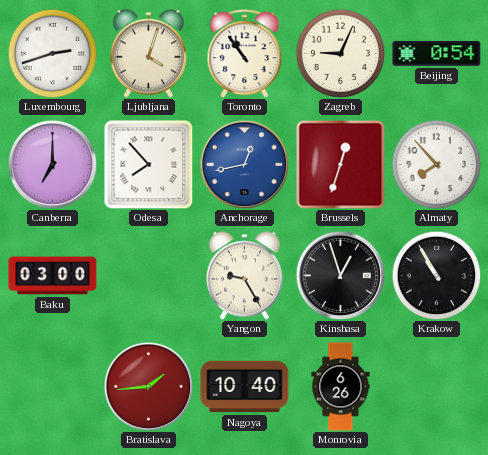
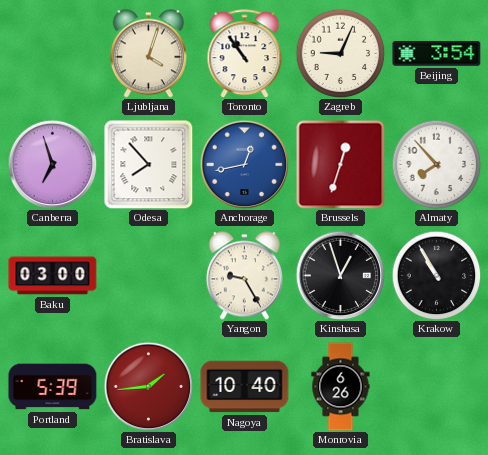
Luxembourg: 2:42 -> none (52, 53)
Beijing: 0:54 -> 3:54 (437, 54)
Canberra: 7:00 -> 6:57 (52, 164)
Portland: none -> 5:39 (53, 387)
